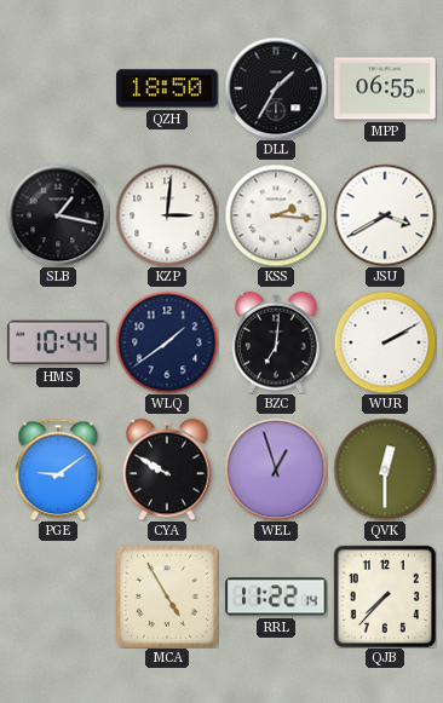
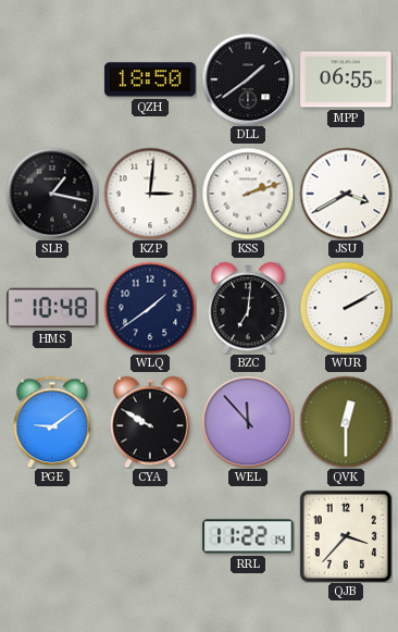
DLL: 1:35 -> 1:39 (248, 79)
KSS: 2:16 -> 2:12 (248, 194)
HMS: 10:44 -> 10:48 (52, 308)
WEL: 12:57 -> 11:53 (248, 422)
MCA: 4:55 -> none (167, 597)
QJB: 7:37 -> 3:37 (346, 536)
